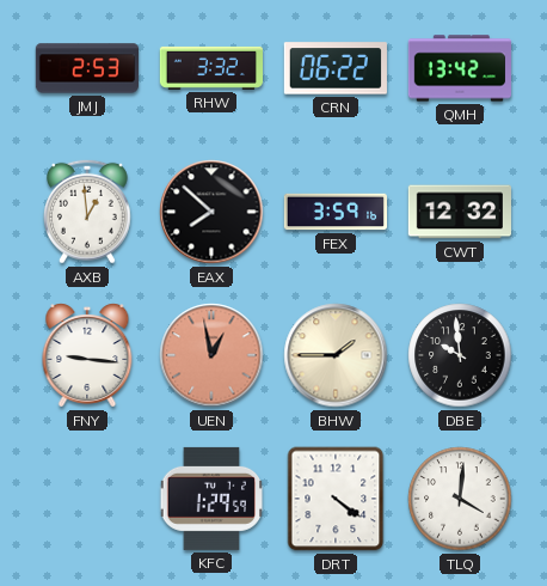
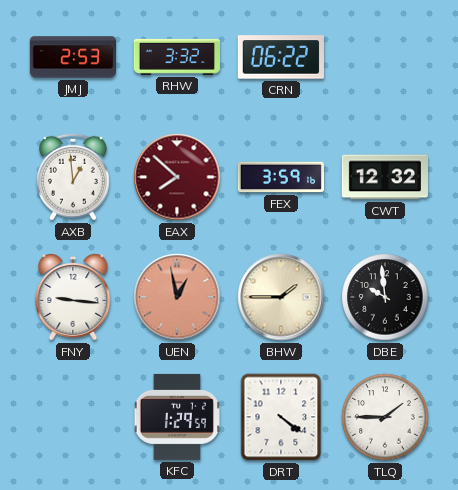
QMH: 13:42 -> none (459, 68)
EAX dial: black -> burgundy (177, 177)
TLQ: 4:01 -> 1:45 (385, 417)
